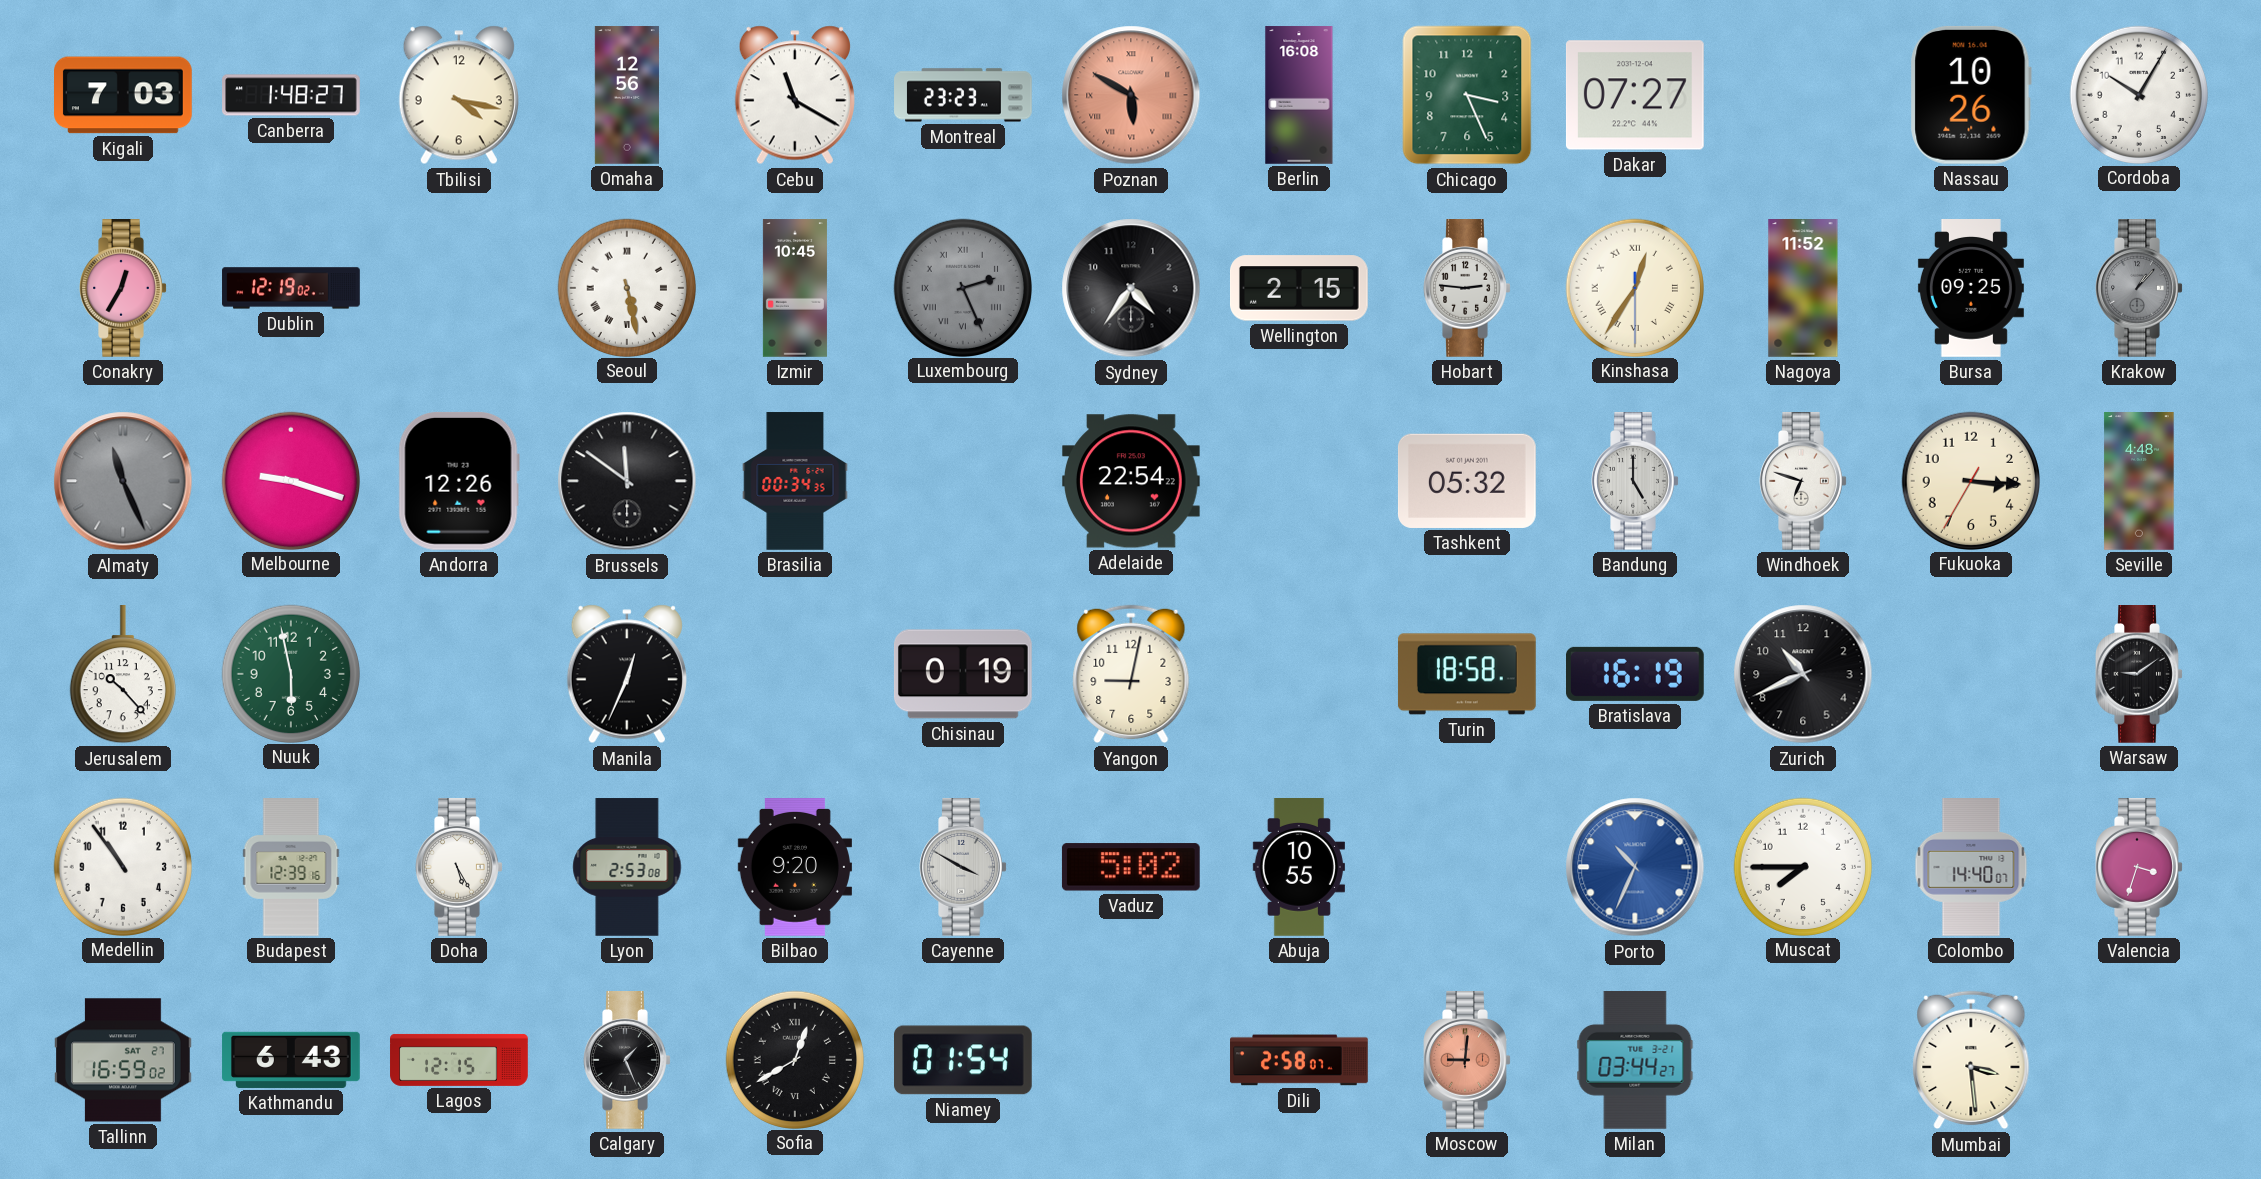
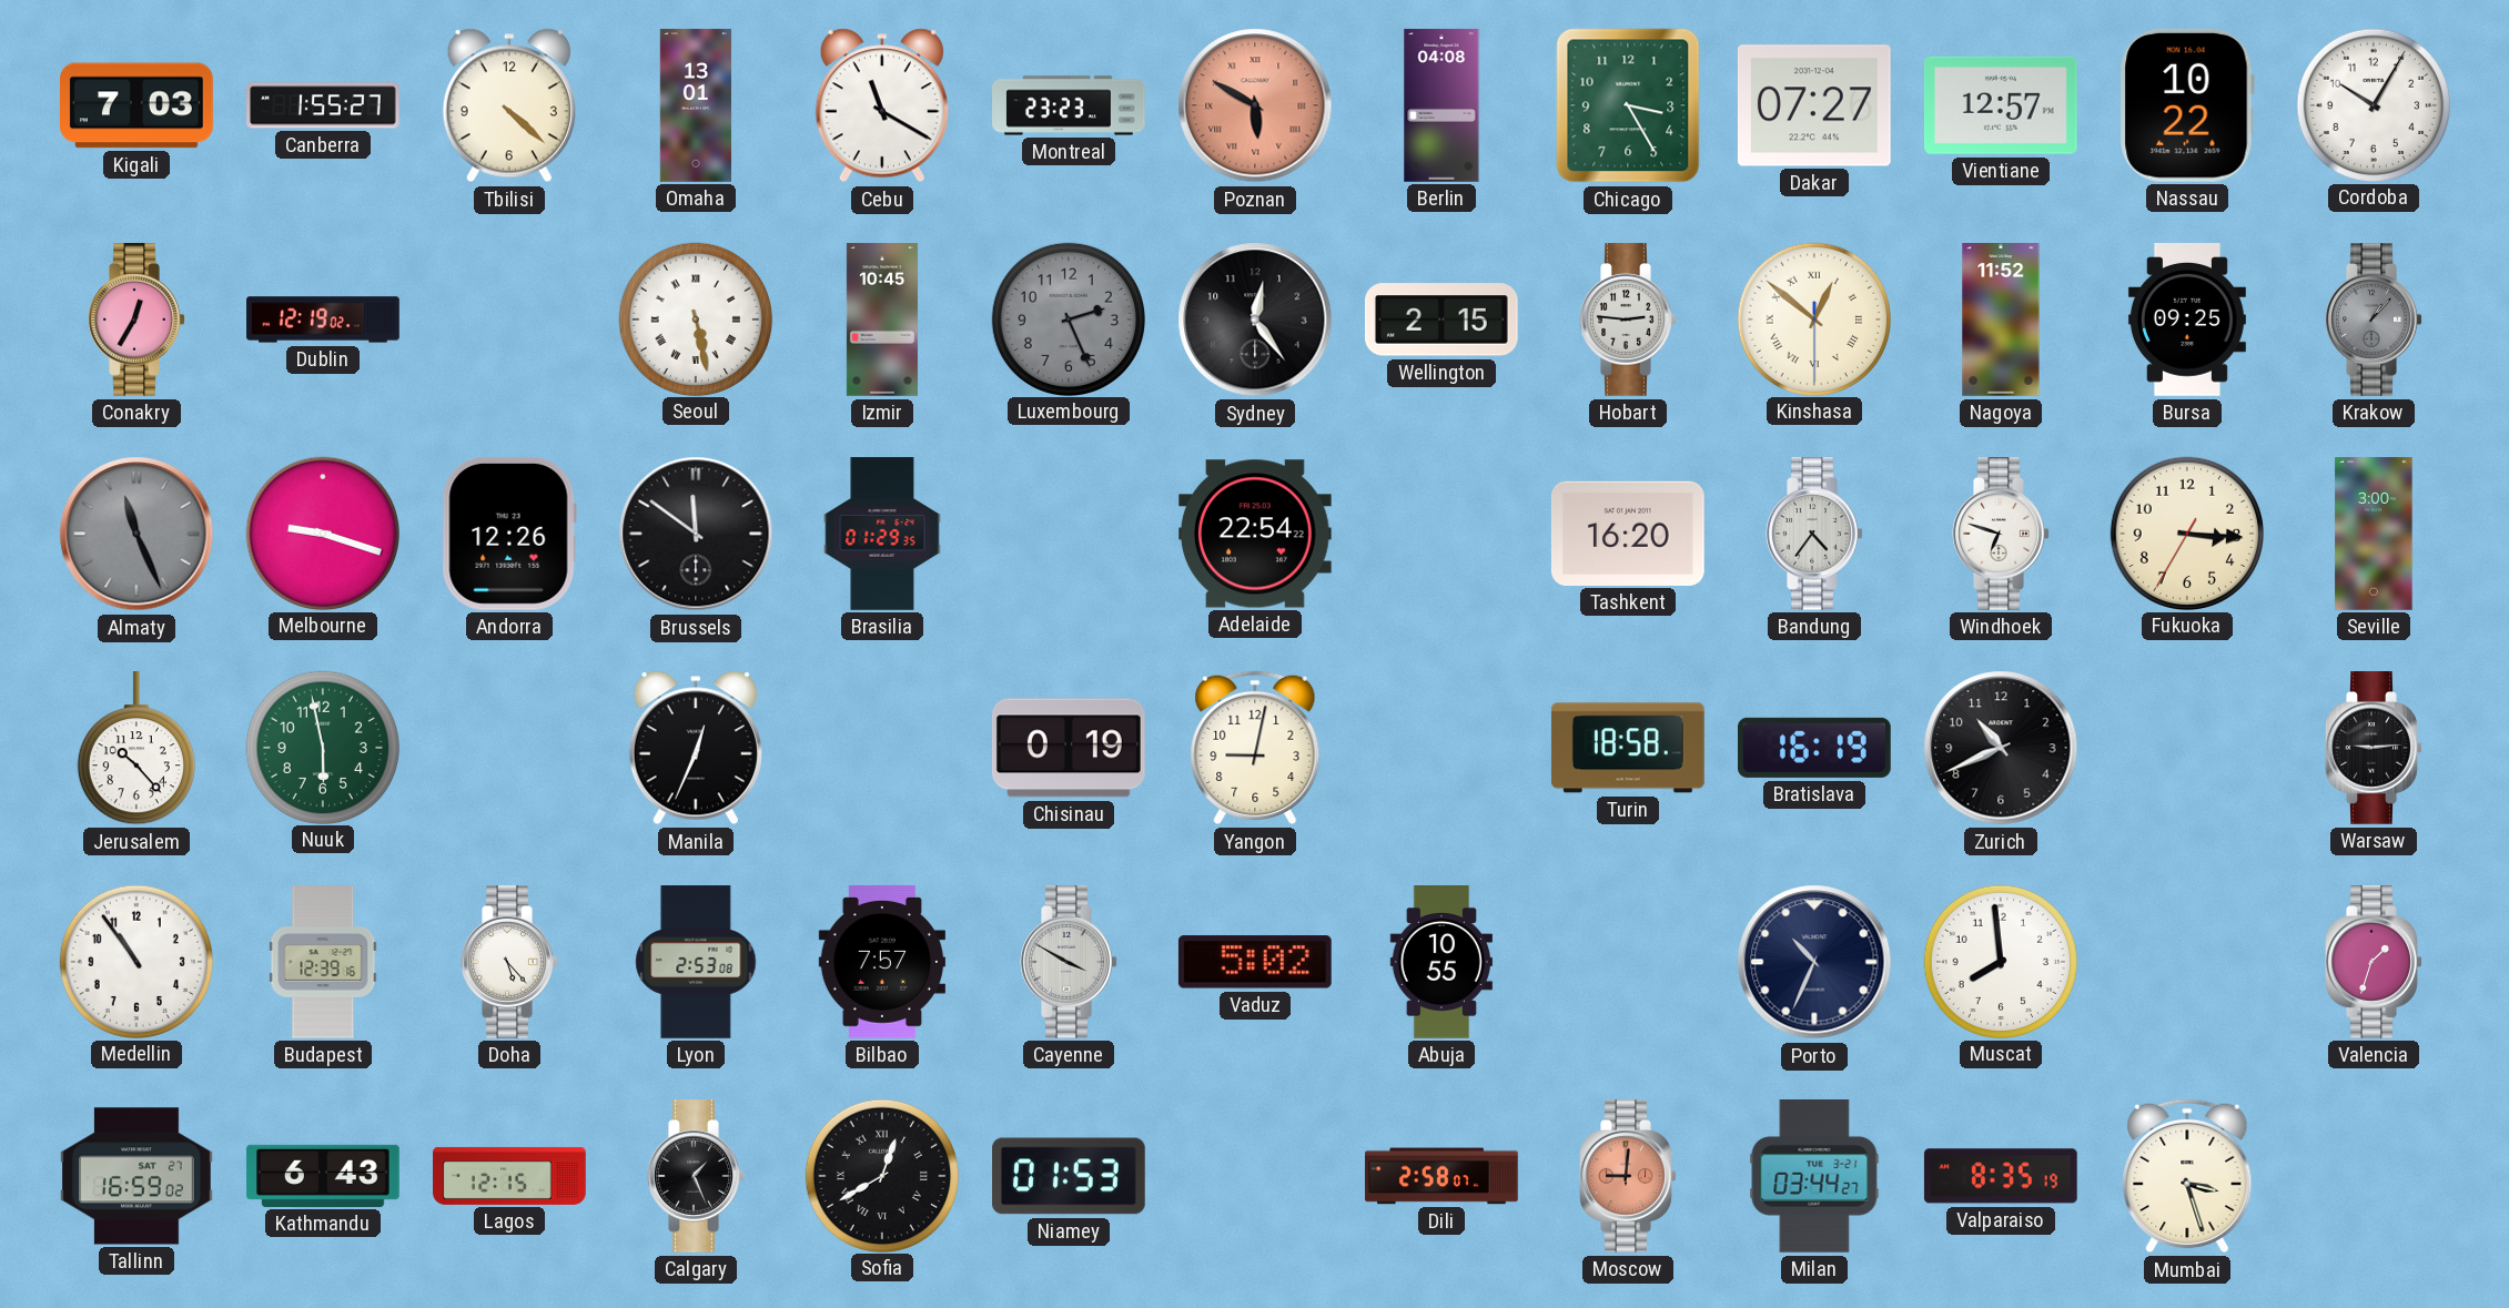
Canberra: 1:48 -> 1:55 (323, 105)
Tbilisi: 4:17 -> 4:22 (509, 105)
Omaha: 12:56 -> 13:01 (696, 105)
Berlin: 16:08 -> 04:08 (1441, 105)
Chicago: 3:26 -> 3:25 (1628, 105)
Vientiane: none -> 12:57 (2001, 105)
Nassau: 10:26 -> 10:22 (2187, 105)
Luxembourg numerals: Roman -> Arabic (1068, 318)
Sydney: 4:36 -> 12:24 (1255, 320)
Kinshasa: 12:35 -> 12:51 (1813, 318)
Brasilia: 00:34 -> 01:29 (882, 534)
Tashkent: 05:32 -> 16:20 (1628, 534)
Bandung: 5:00 -> 4:36 (1814, 535)
Seville: 4:48 -> 3:00 (2374, 534)
Warsaw: 9:09 -> 9:14 (2374, 749)
Doha: 5:25 -> 5:23 (509, 963)
Bilbao: 9:20 -> 7:57 (882, 963)
Porto dial: blue -> navy (1814, 962)
Muscat: 7:45 -> 7:59 (2000, 961)
Colombo: 14:40 -> none (1971, 867)
Valencia: 3:33 -> 1:33 (2374, 963)
Niamey: 01:54 -> 01:53 (1070, 1176)
Valparaiso: none -> 8:35 (2001, 1176)
Mumbai: 3:29 -> 3:27 (2187, 1176)
